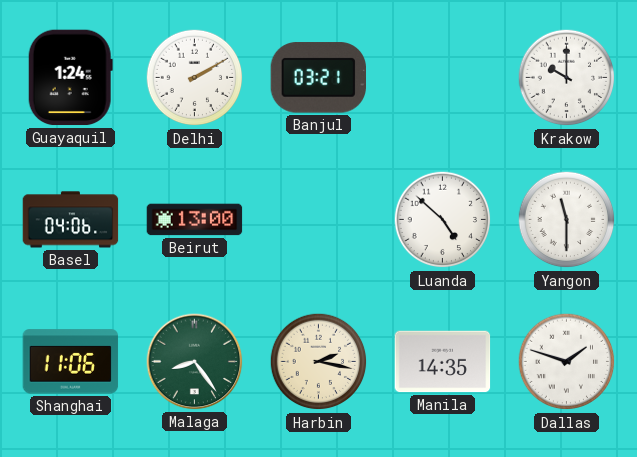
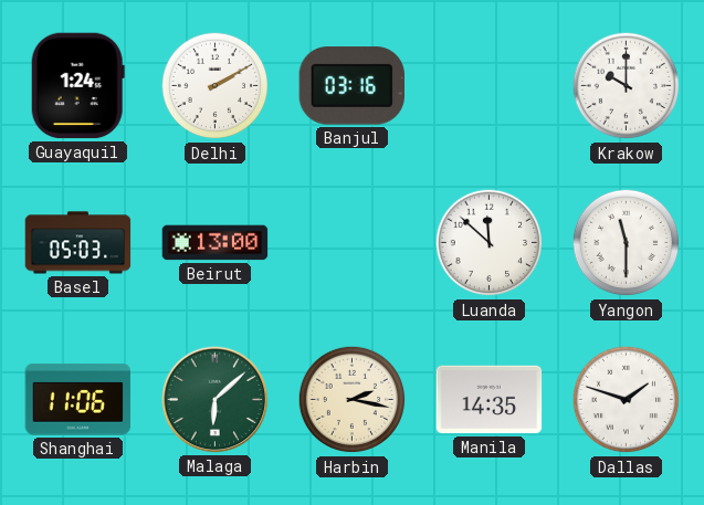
Banjul: 03:21 -> 03:16 (351, 86)
Basel: 04:06 -> 05:03 (78, 243)
Luanda: 4:52 -> 11:52 (490, 243)
Malaga: 8:24 -> 6:08 (216, 400)
